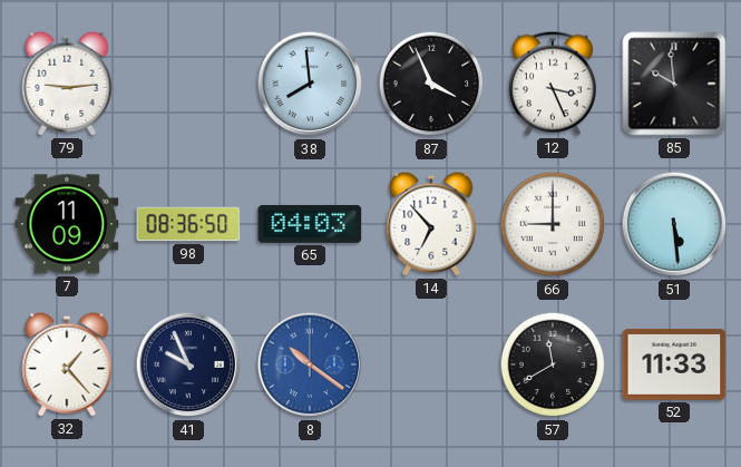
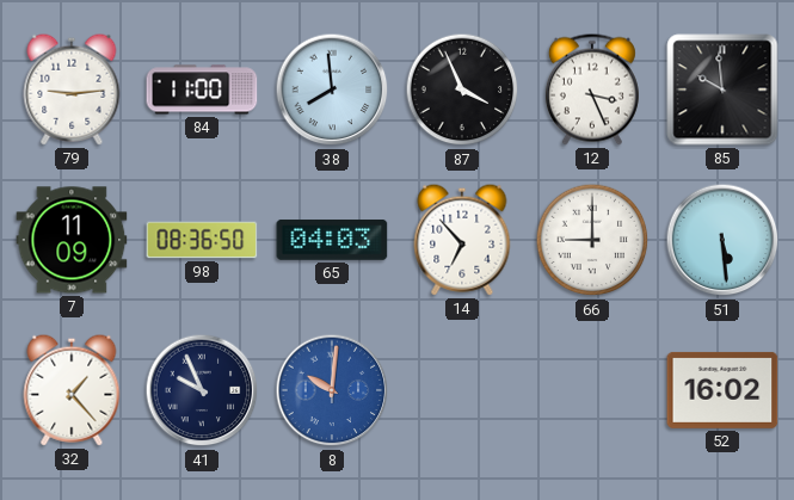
84: none -> 11:00 (202, 89)
8: 10:21 -> 10:01 (332, 390)
57: 11:40 -> none (553, 364)
52: 11:33 -> 16:02 (722, 390)
